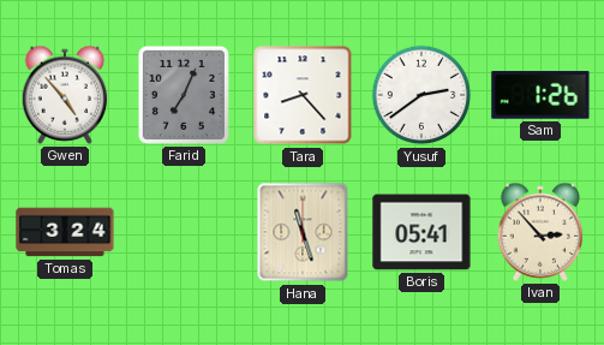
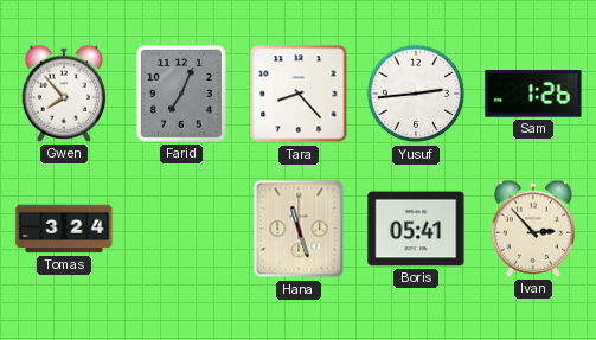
Gwen: 4:53 -> 7:53 (64, 94)
Yusuf: 2:39 -> 2:44 (416, 94)
